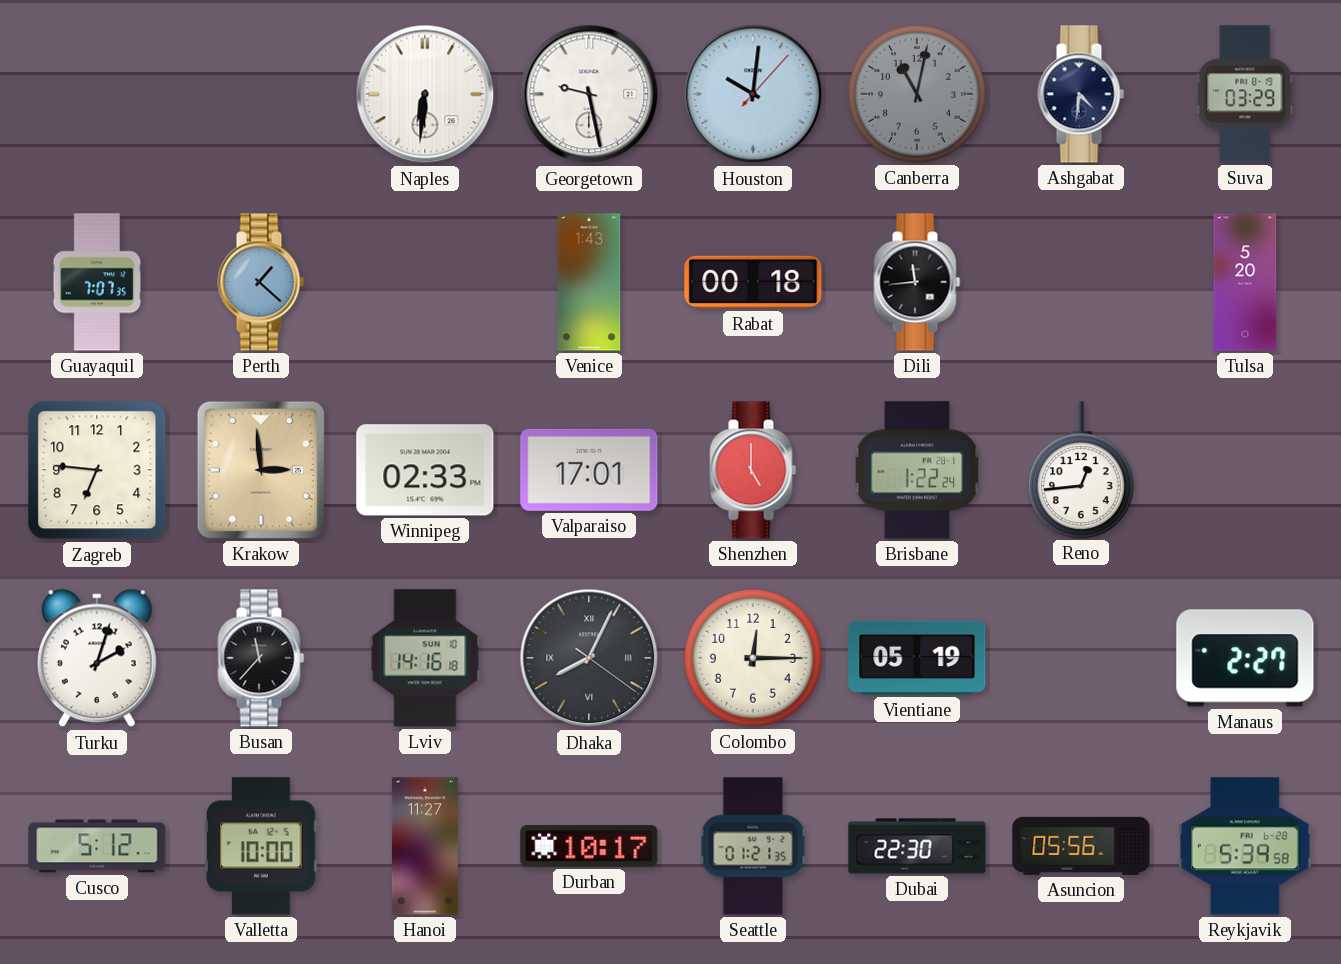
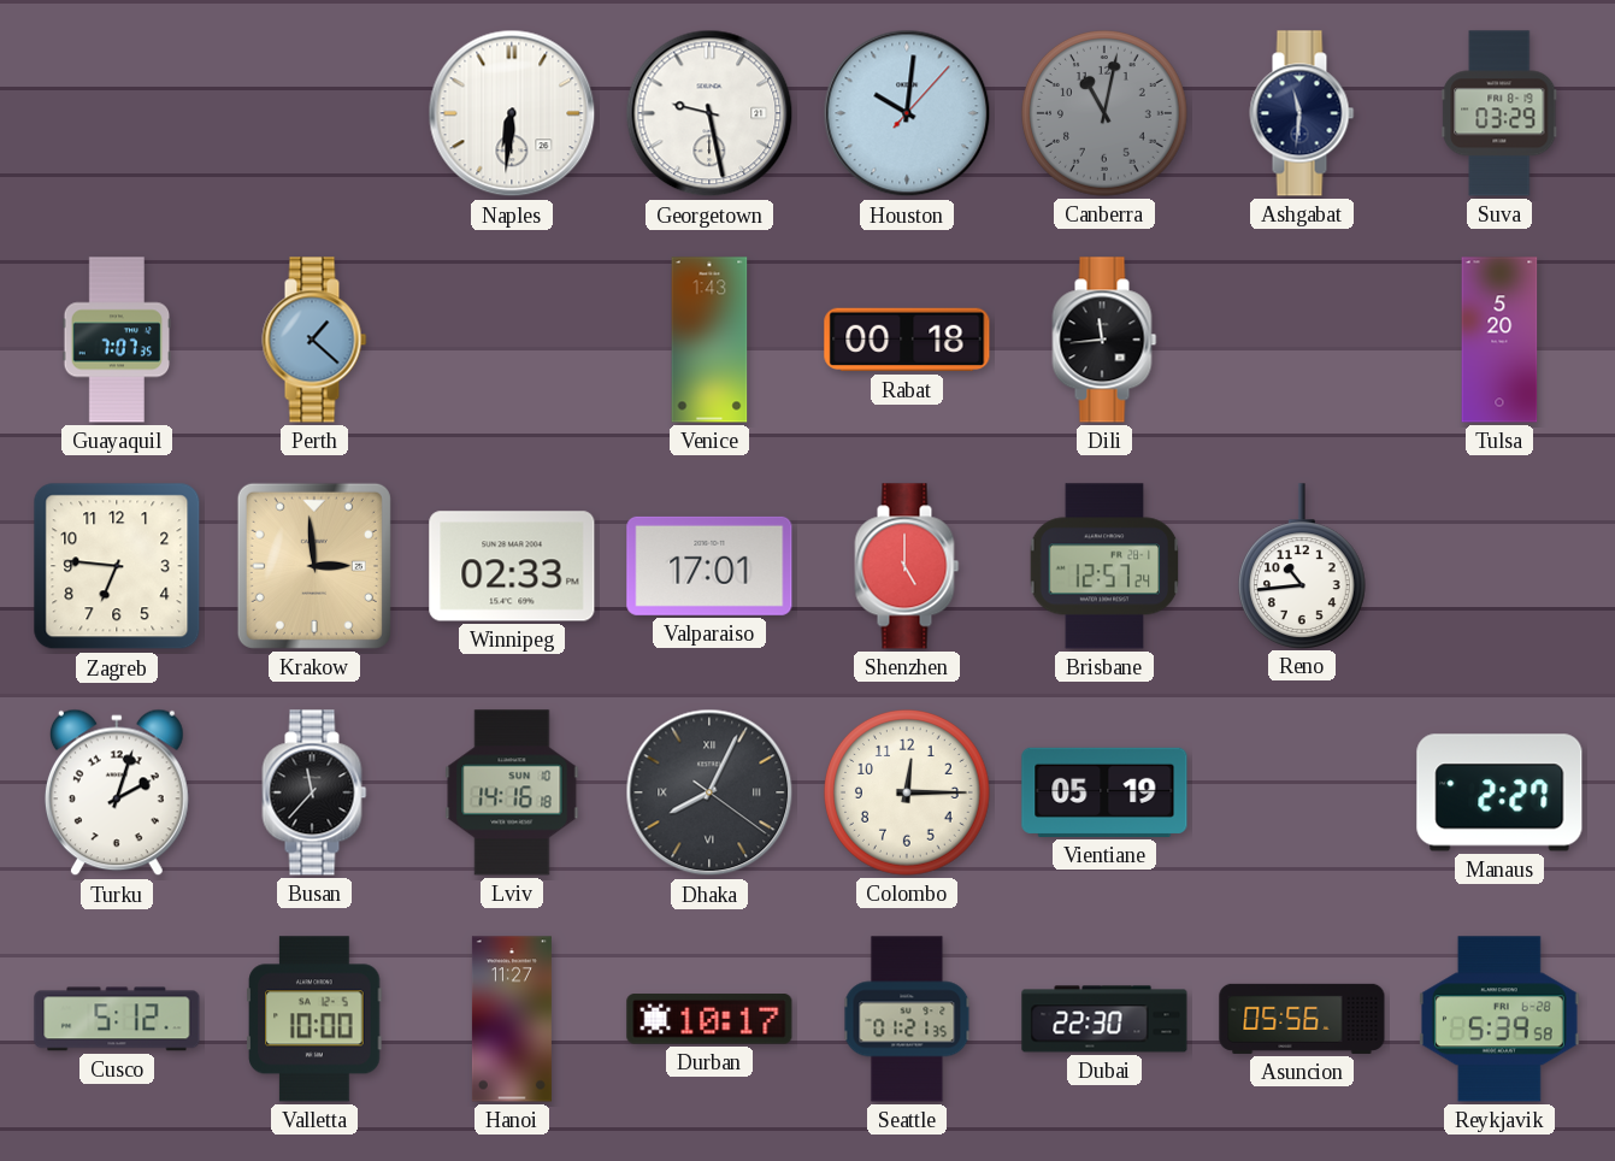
Ashgabat: 4:31 -> 11:31 (1302, 113)
Brisbane: 1:22 -> 12:57 (1104, 566)
Reno: 12:44 -> 10:44 (1302, 566)
